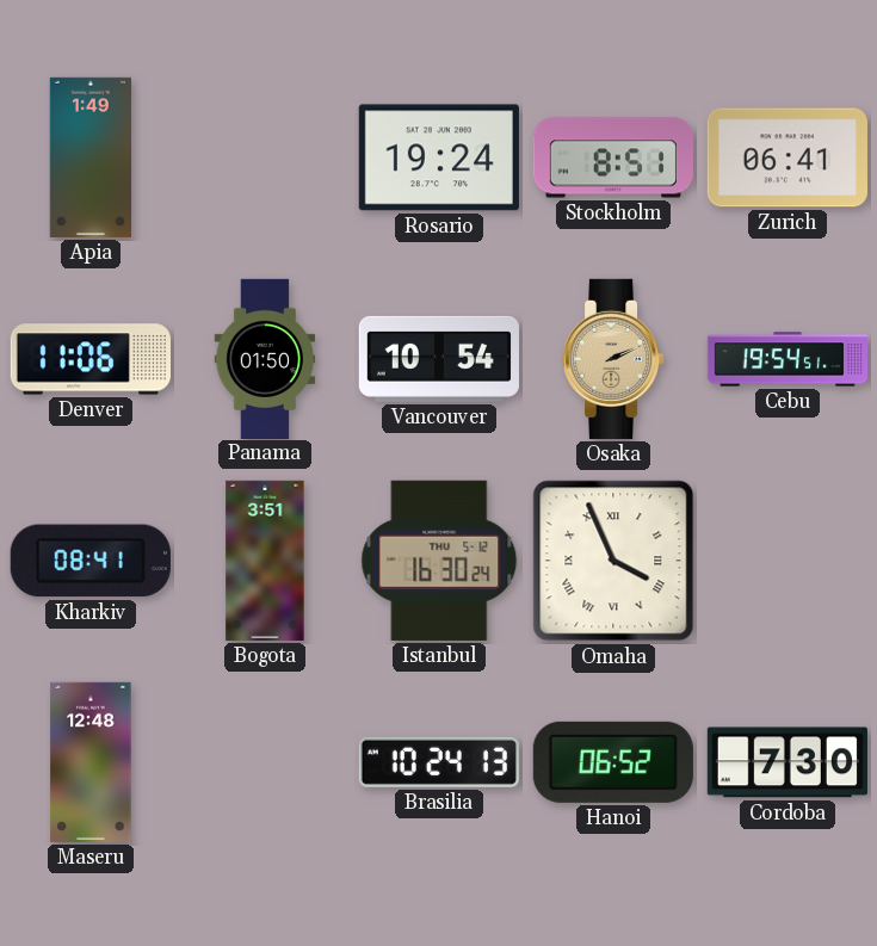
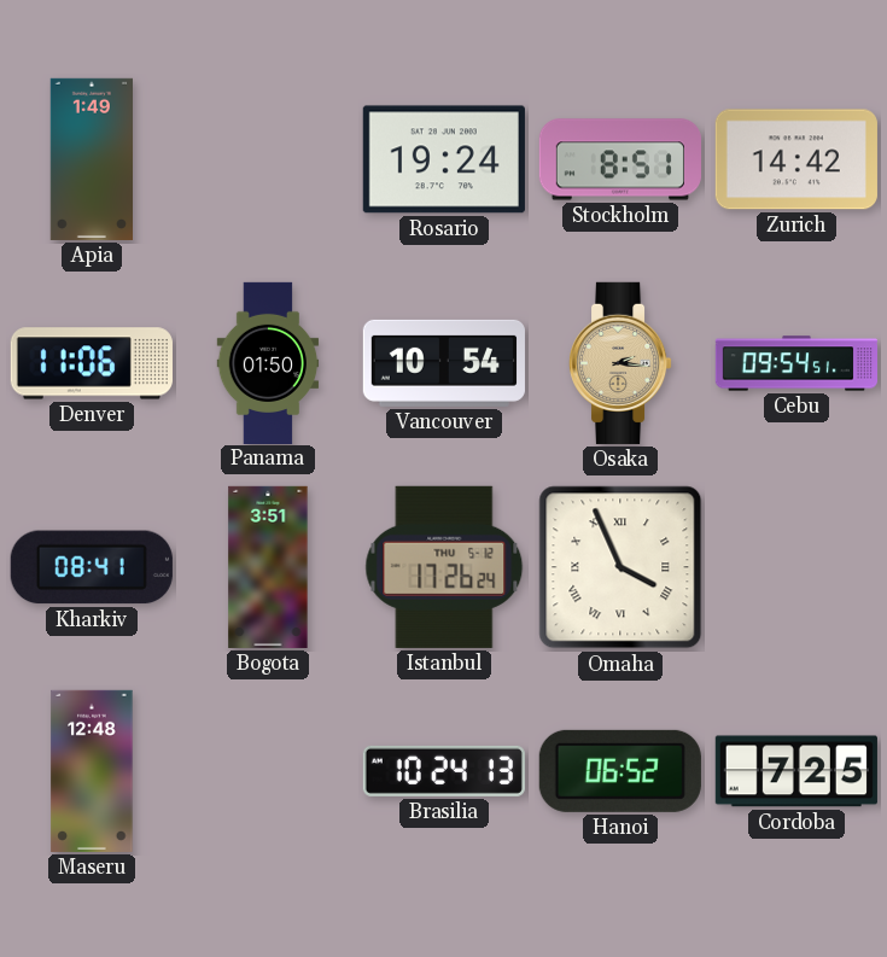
Zurich: 06:41 -> 14:42 (796, 159)
Osaka: 2:11 -> 2:16 (620, 363)
Cebu: 19:54 -> 09:54 (795, 363)
Istanbul: 16:30 -> 17:26 (444, 567)
Cordoba: 7:30 -> 7:25 (796, 771)
